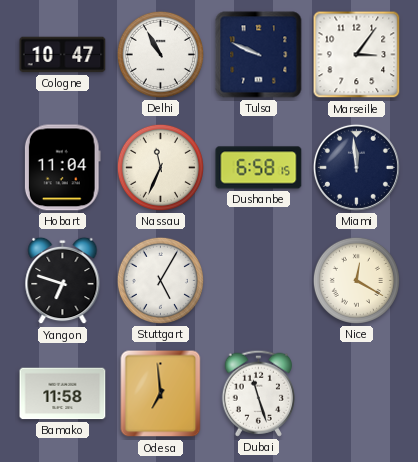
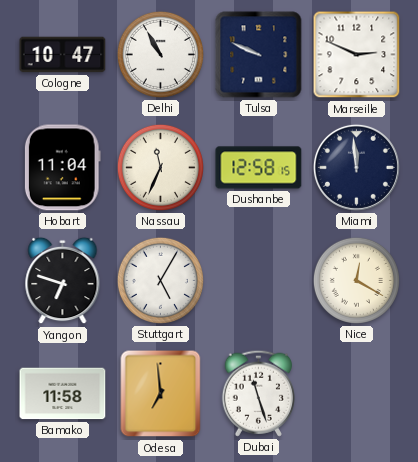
Marseille: 3:06 -> 2:49 (357, 55)
Dushanbe: 6:58 -> 12:58 (259, 168)
